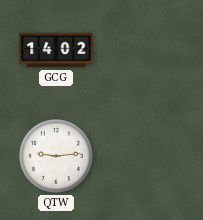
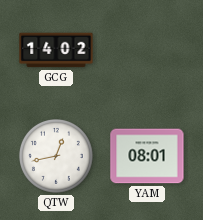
QTW: 9:14 -> 12:43 (56, 156)
YAM: none -> 08:01 (147, 156)
